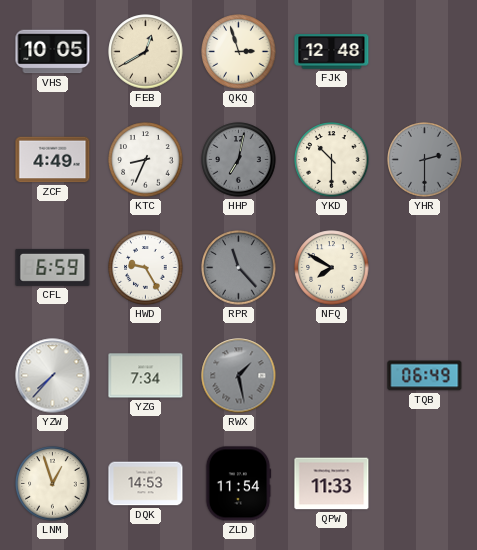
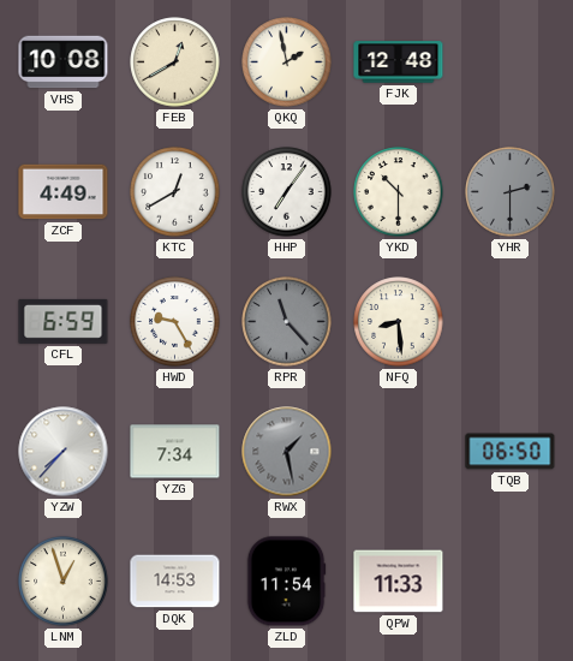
VHS: 10:05 -> 10:08 (64, 62)
QKQ: 2:57 -> 1:58 (287, 62)
KTC: 8:34 -> 12:40 (175, 192)
HHP: 7:02 -> 7:06 (287, 192)
HHP dial: grey -> white (287, 192)
NFQ: 7:50 -> 8:29 (399, 322)
TQB: 06:49 -> 06:50 (511, 452)
